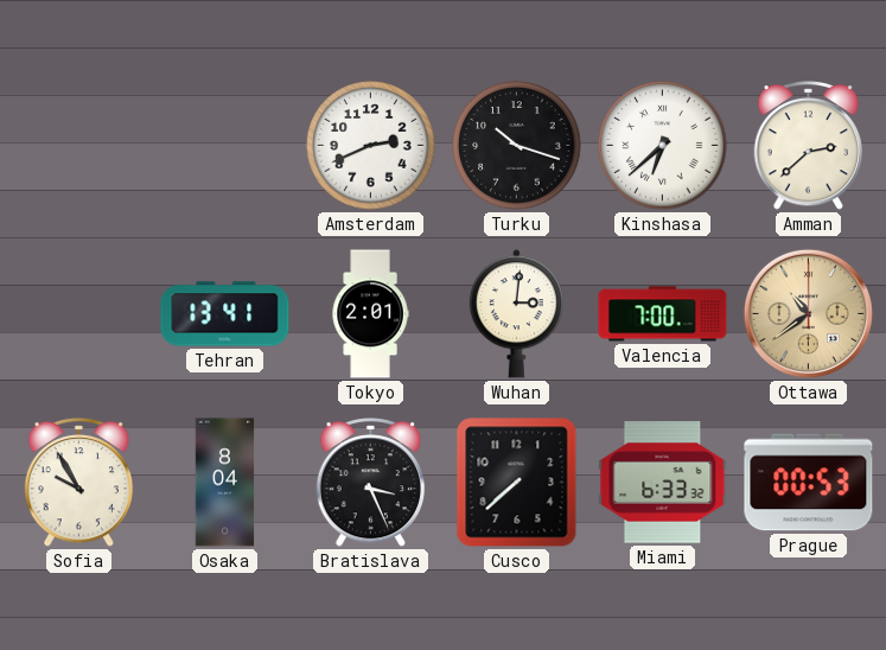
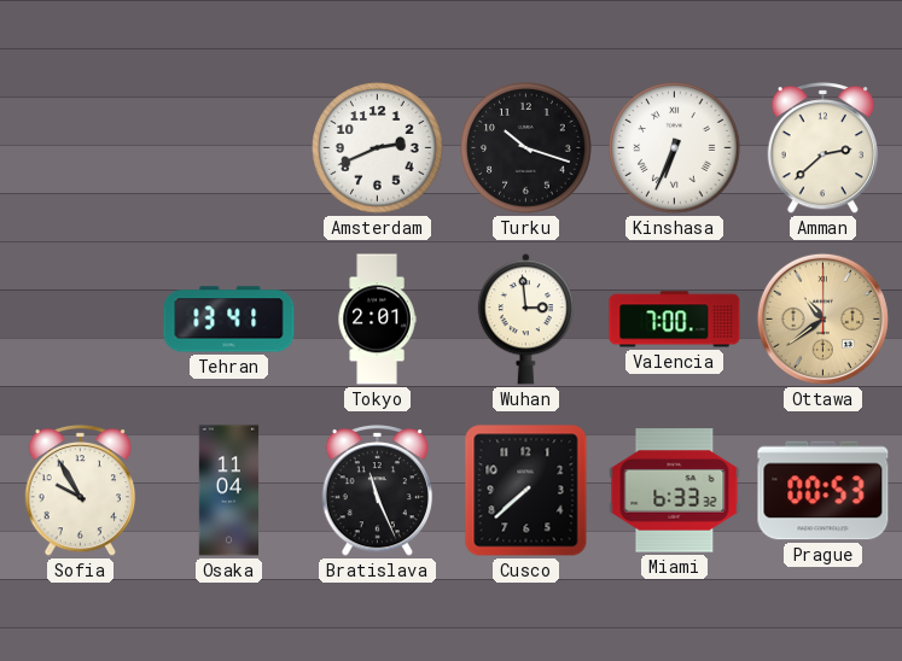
Kinshasa: 6:38 -> 6:34 (675, 148)
Wuhan: 3:01 -> 2:59 (525, 320)
Osaka: 8:04 -> 11:04 (229, 491)
Bratislava: 3:26 -> 11:26 (378, 491)
